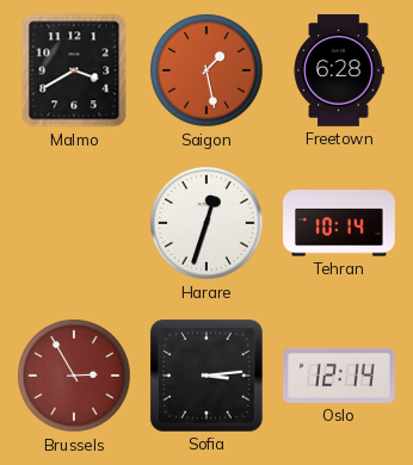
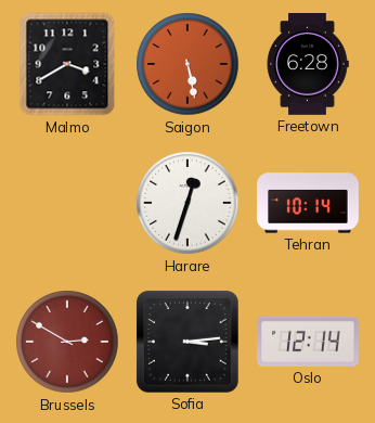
Saigon: 1:28 -> 5:28 (187, 64)
Brussels: 2:55 -> 2:50 (67, 342)
